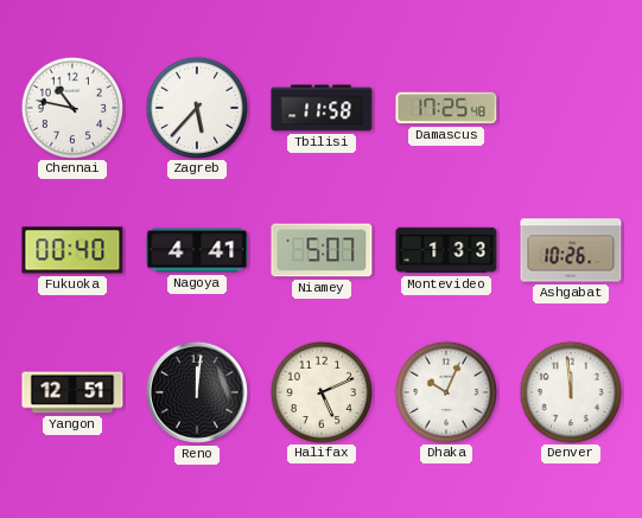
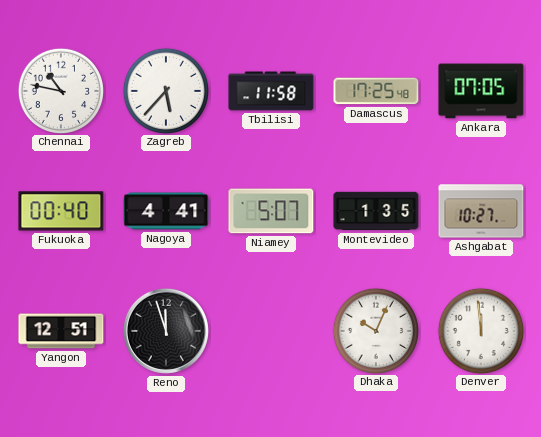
Ankara: none -> 07:05 (481, 91)
Montevideo: 1:33 -> 1:35 (376, 211)
Ashgabat: 10:26 -> 10:27 (481, 211)
Reno: 12:01 -> 11:57 (166, 331)
Halifax: 5:11 -> none (320, 391)
